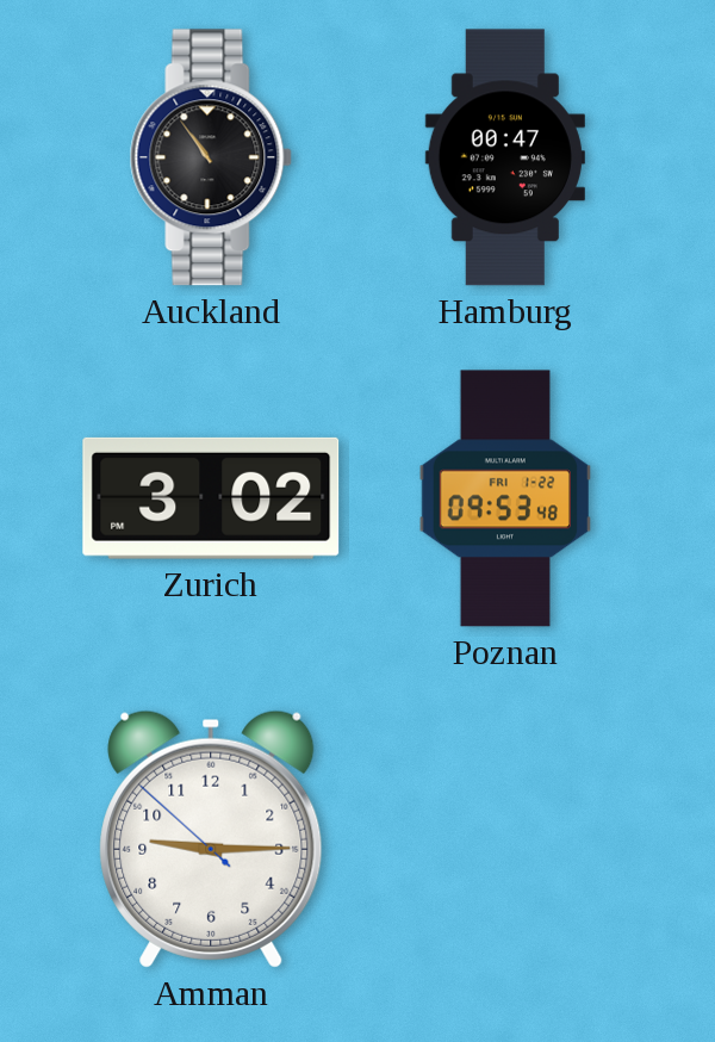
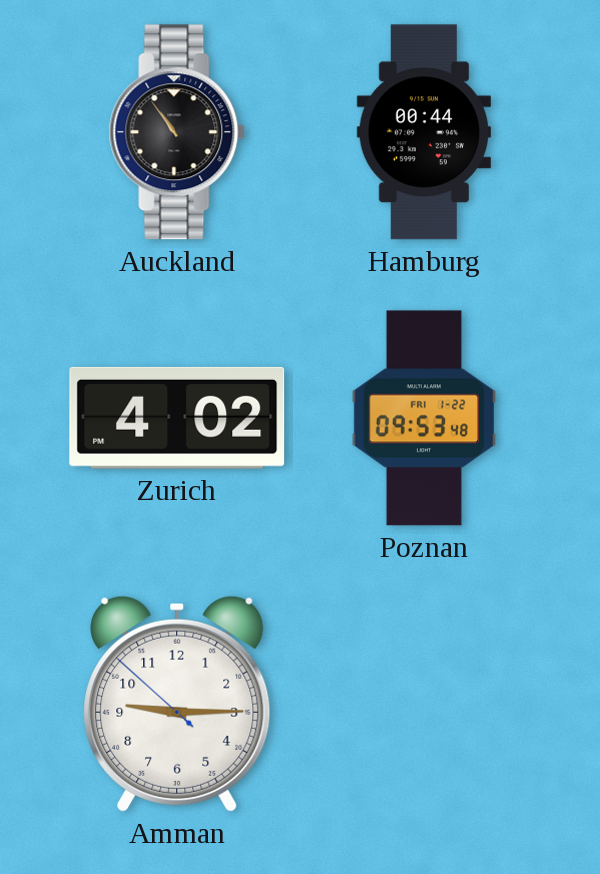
Hamburg: 00:47 -> 00:44 (424, 132)
Zurich: 3:02 -> 4:02 (177, 418)
